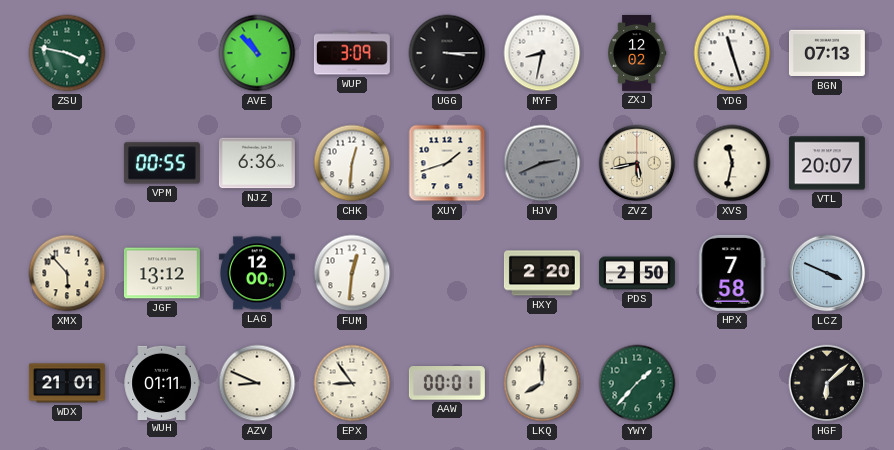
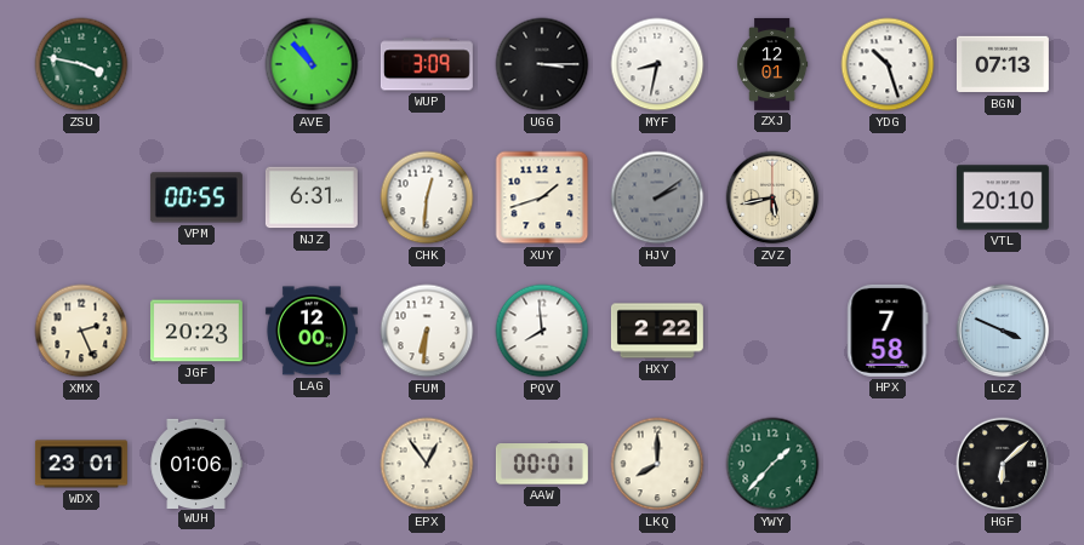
ZXJ: 12:02 -> 12:01 (772, 64)
YDG: 11:27 -> 10:27 (888, 64)
NJZ: 6:36 -> 6:31 (312, 197)
HJV: 2:41 -> 2:09 (657, 197)
XVS: 11:32 -> none (732, 163)
VTL: 20:07 -> 20:10 (1003, 197)
XMX: 5:53 -> 2:26 (81, 331)
JGF: 13:12 -> 20:23 (196, 331)
FUM: 12:31 -> 6:31 (427, 331)
PQV: none -> 7:59 (542, 331)
HXY: 2:20 -> 2:22 (657, 331)
PDS: 2:50 -> none (637, 273)
WDX: 21:01 -> 23:01 (81, 464)
WUH: 01:11 -> 01:06 (196, 463)
AZV: 8:49 -> none (257, 383)
EPX: 8:54 -> 12:54 (427, 464)
